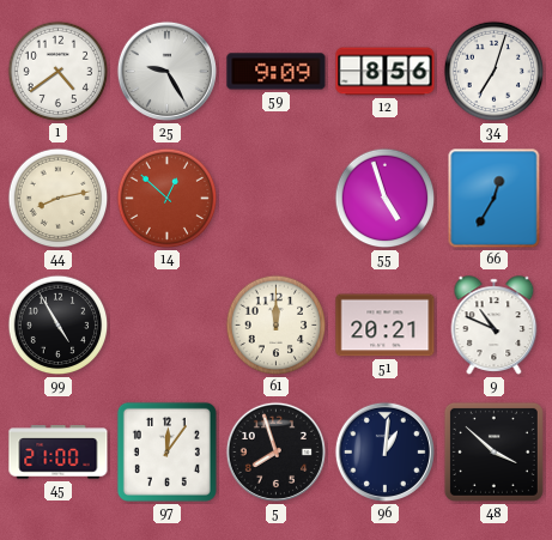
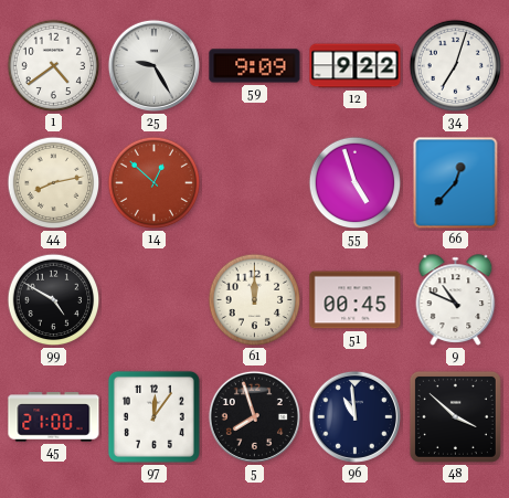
12: 8:56 -> 9:22 (356, 66)
66: 12:35 -> 12:37 (456, 183)
99: 4:55 -> 4:50 (54, 300)
51: 20:21 -> 00:45 (356, 300)
96: 1:01 -> 10:59 (354, 416)
